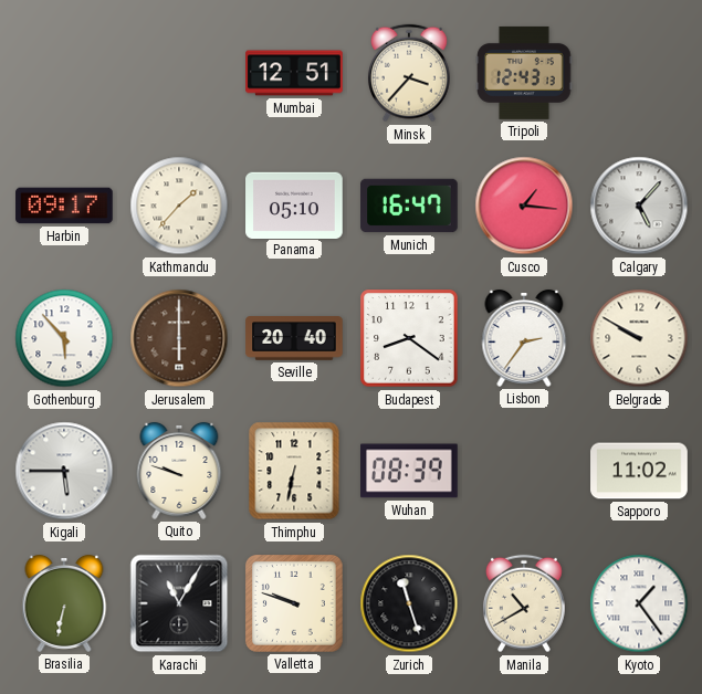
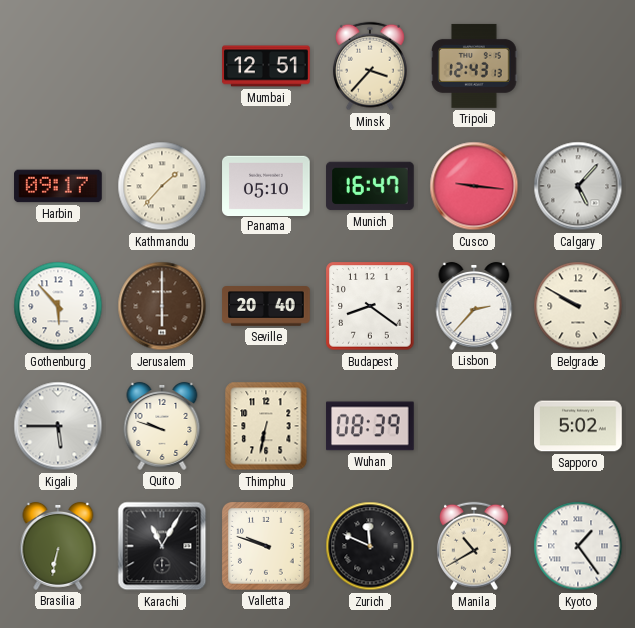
Cusco: 1:16 -> 9:16 (474, 186)
Lisbon: 2:36 -> 2:37 (474, 306)
Sapporo: 11:02 -> 5:02 (578, 426)
Zurich: 11:27 -> 11:49 (370, 546)
